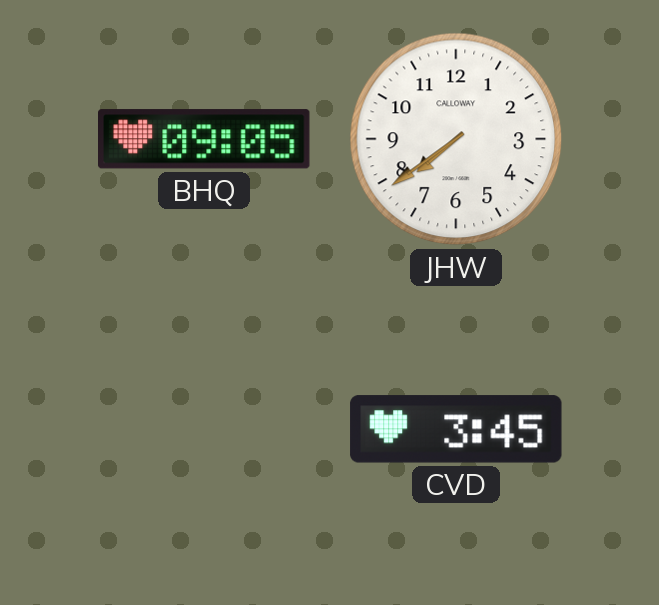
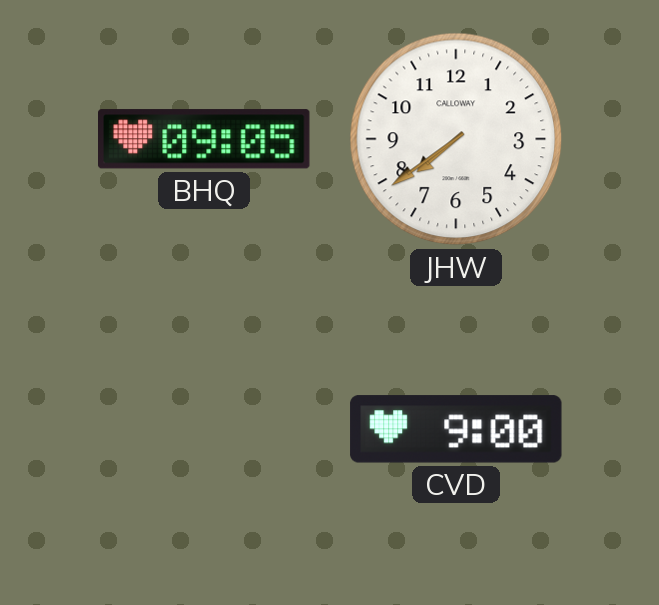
CVD: 3:45 -> 9:00 (456, 429)
